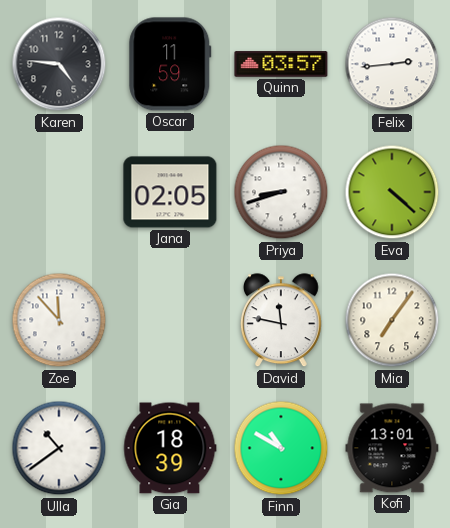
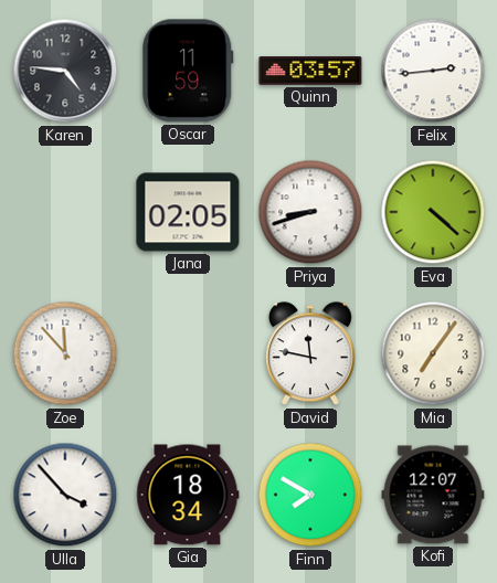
Ulla: 10:39 -> 3:53 (65, 495)
Gia: 18:39 -> 18:34 (188, 495)
Finn: 10:50 -> 7:50 (310, 495)
Kofi: 13:01 -> 12:07 (433, 495)
